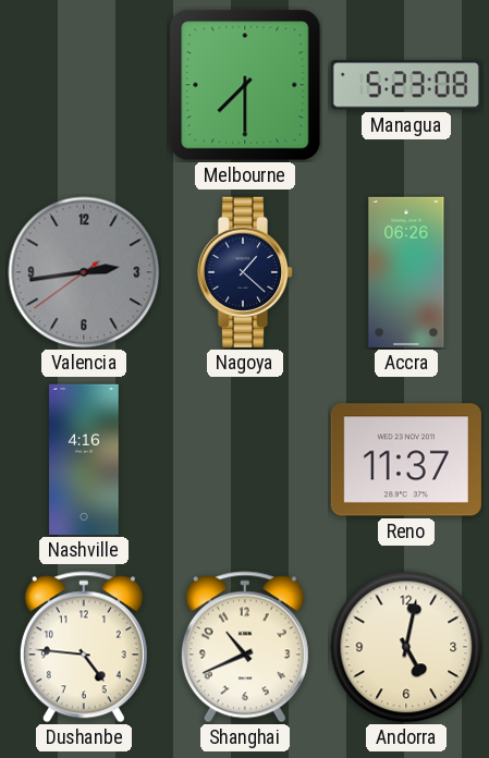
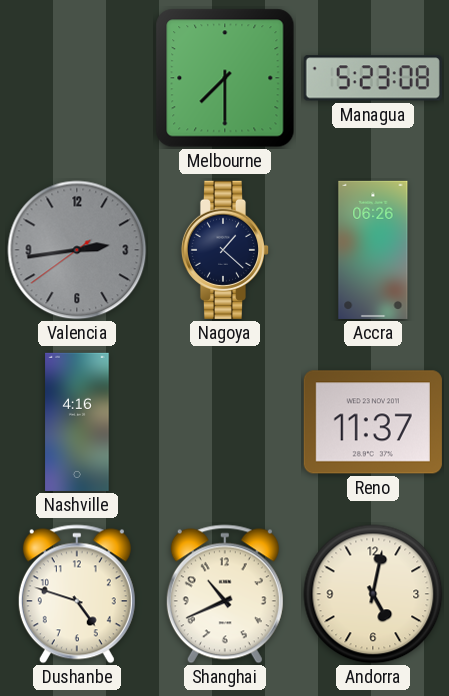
Dushanbe: 4:46 -> 4:48 (77, 594)
